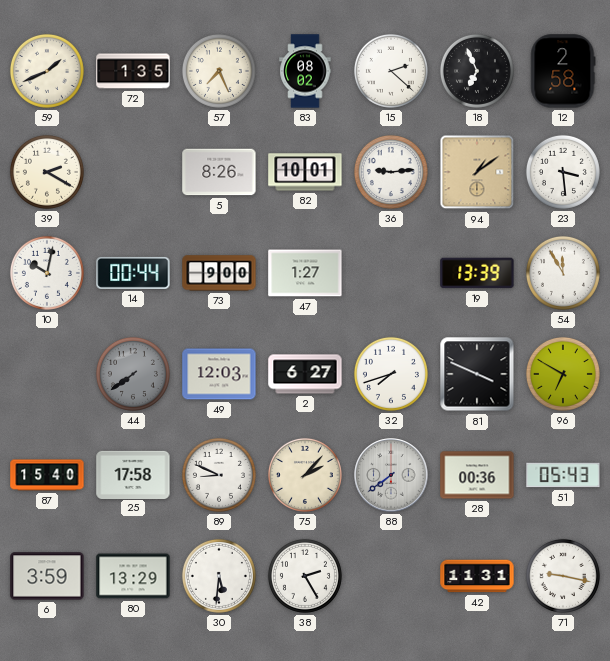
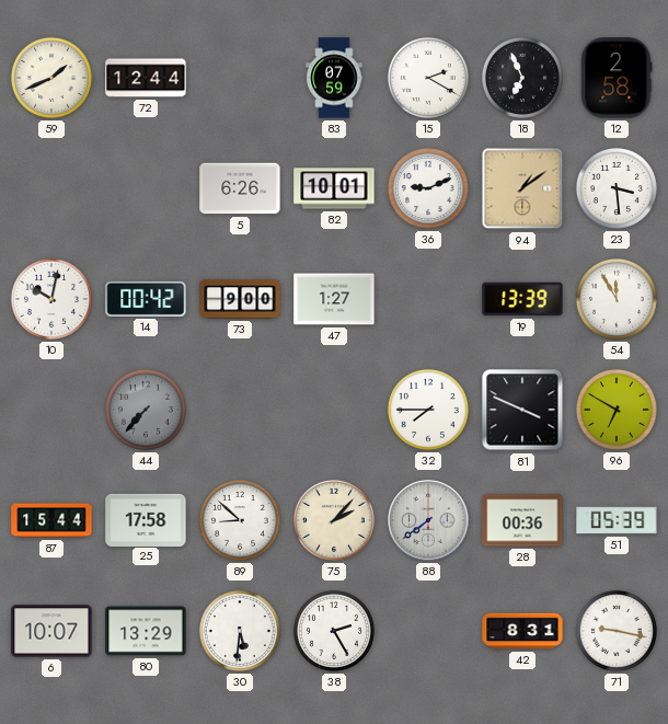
72: 1:35 -> 12:44 (146, 78)
57: 7:26 -> none (219, 71)
83: 08:02 -> 07:59 (334, 78)
15: 2:22 -> 2:20 (428, 78)
39: 2:20 -> none (47, 172)
5: 8:26 -> 6:26 (240, 188)
36: 9:14 -> 9:11 (428, 188)
14: 00:44 -> 00:42 (146, 299)
44: 7:39 -> 7:37 (146, 410)
49: 12:03 -> none (219, 374)
2: 6:27 -> none (305, 374)
32: 7:42 -> 7:45 (428, 410)
87: 15:40 -> 15:44 (51, 520)
89: 8:49 -> 8:52 (240, 520)
51: 05:43 -> 05:39 (617, 520)
6: 3:59 -> 10:07 (51, 631)
42: 11:31 -> 8:31 (522, 631)
